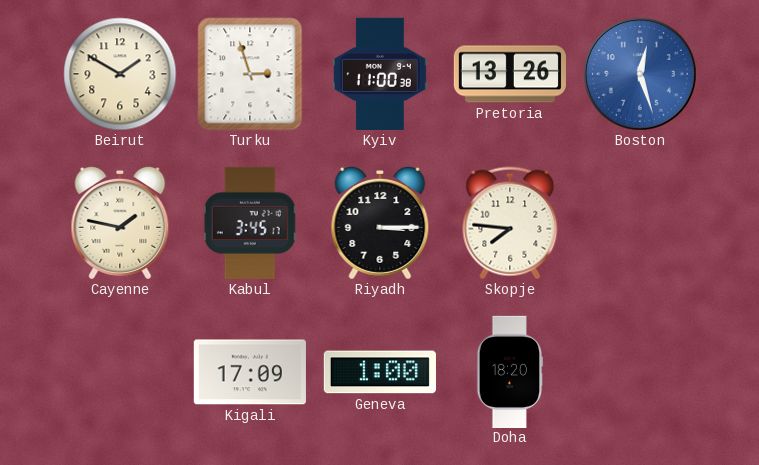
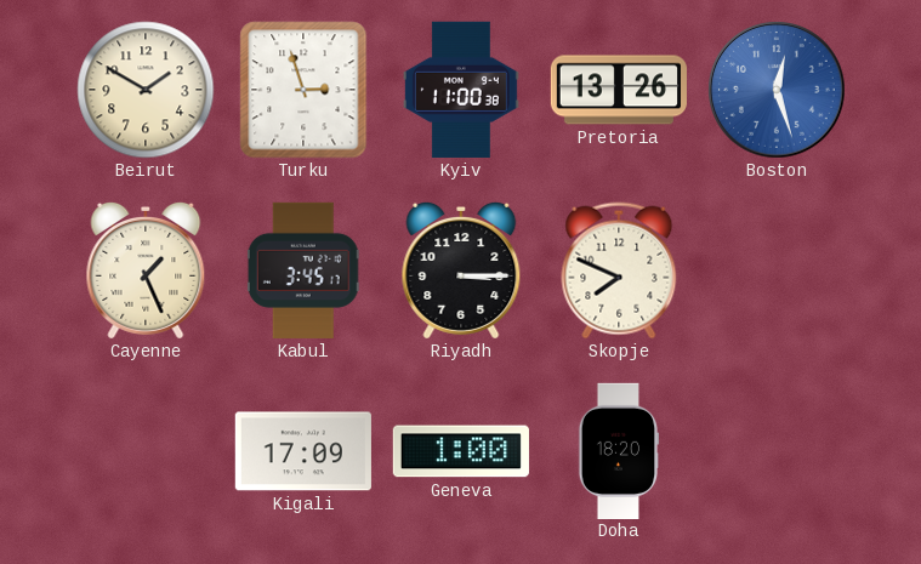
Cayenne: 1:47 -> 1:26 (146, 270)
Skopje: 7:46 -> 7:49 (619, 270)
